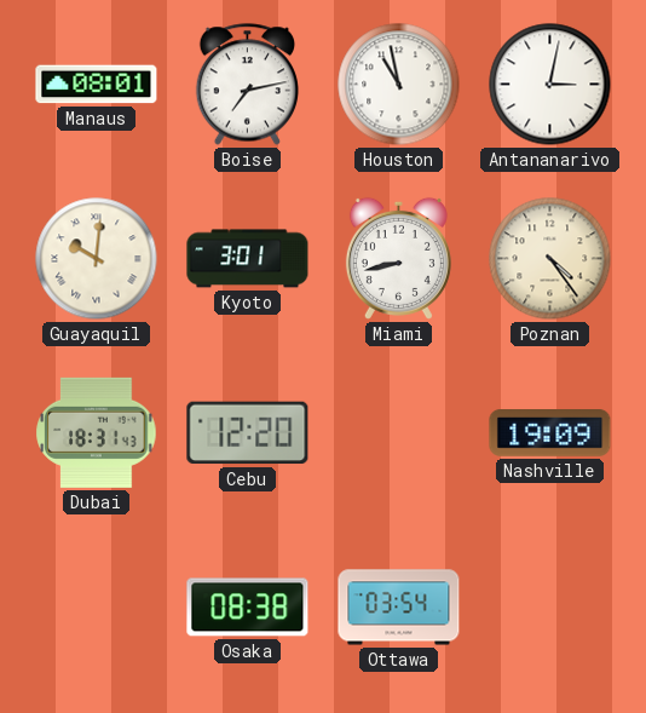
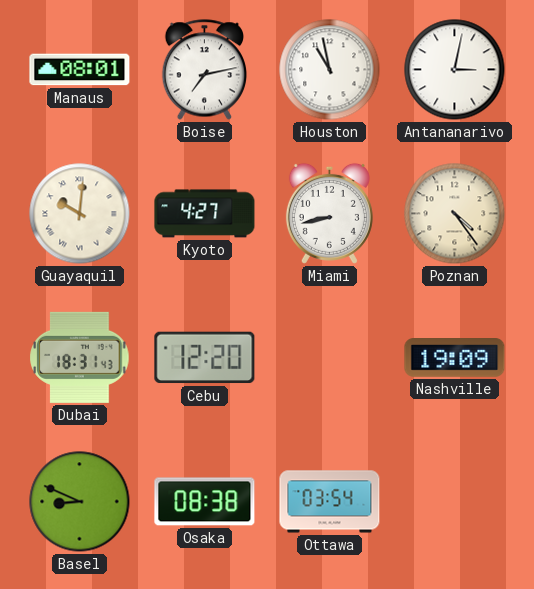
Kyoto: 3:01 -> 4:27 (205, 214)
Basel: none -> 8:49 (80, 502)
